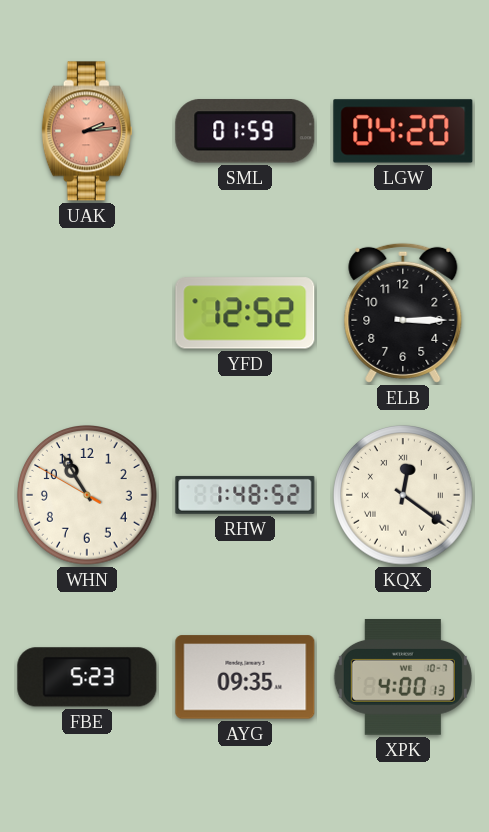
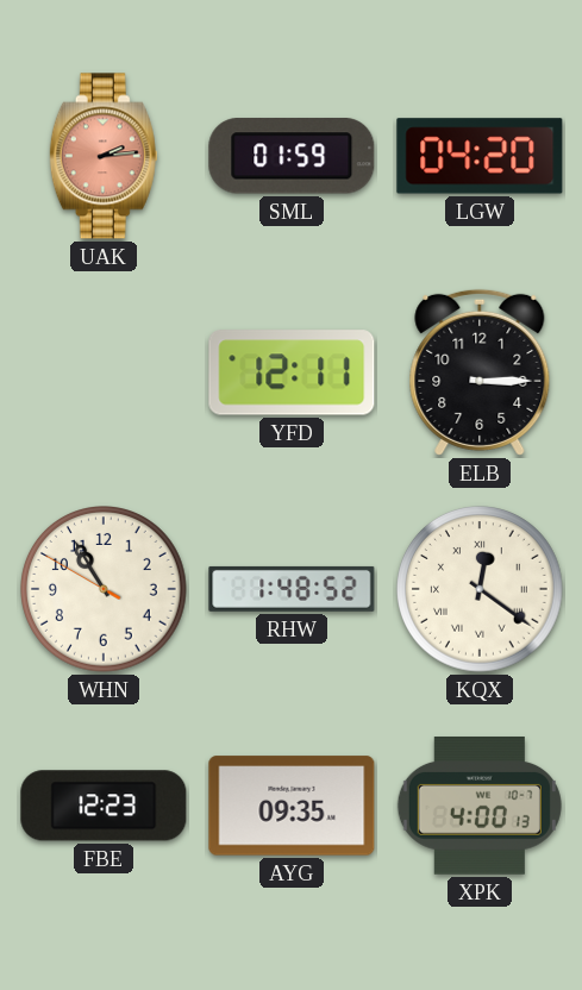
YFD: 12:52 -> 12:11 (292, 372)
FBE: 5:23 -> 12:23 (104, 806)
